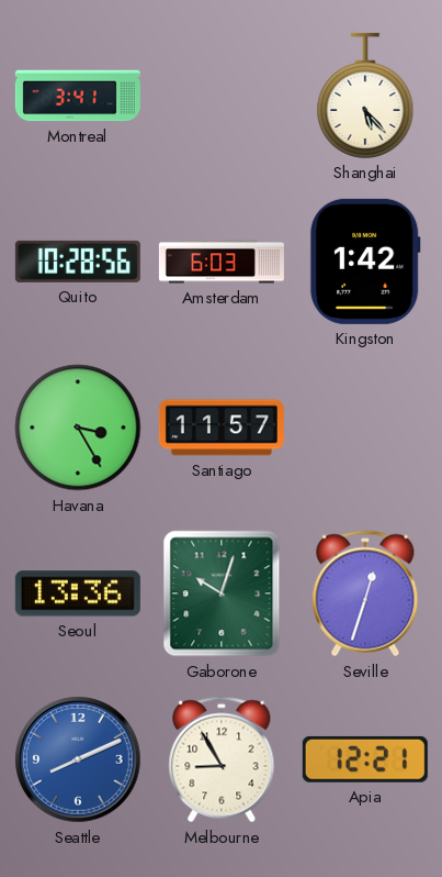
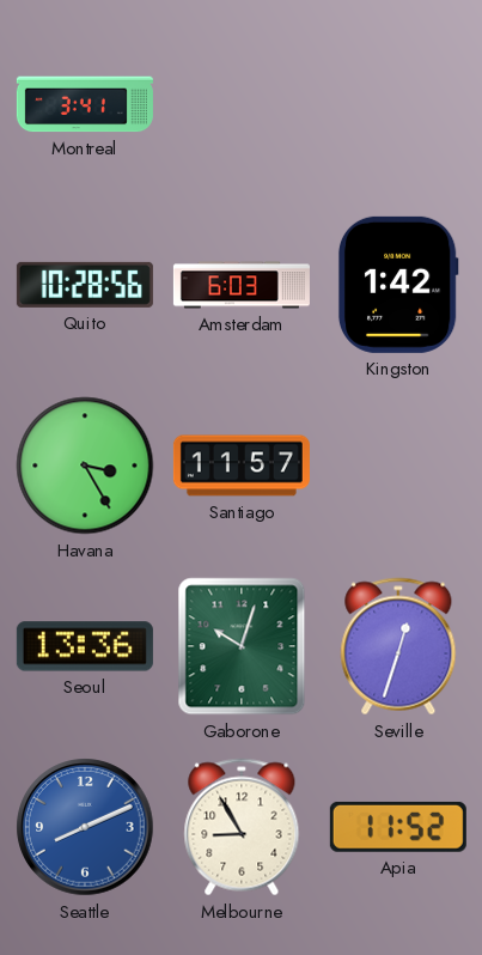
Shanghai: 5:23 -> none (365, 96)
Apia: 12:21 -> 11:52 (398, 827)
